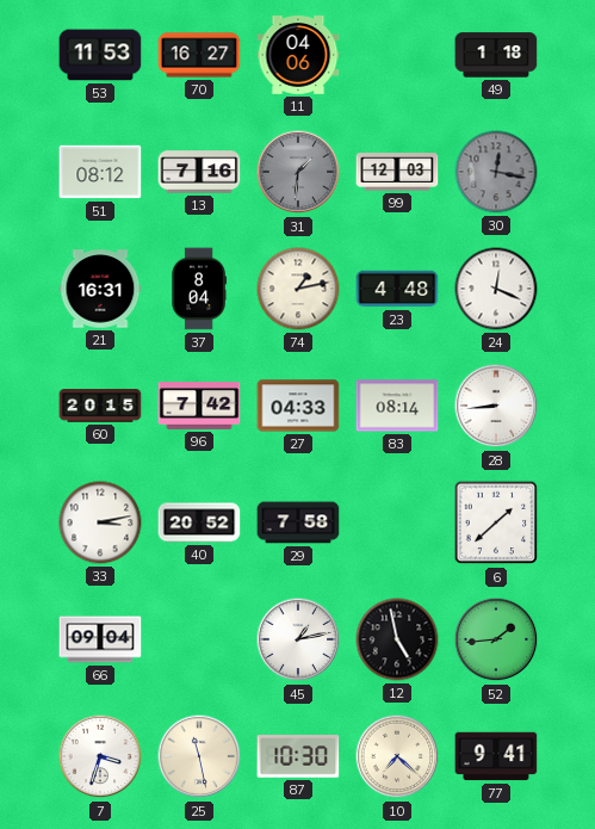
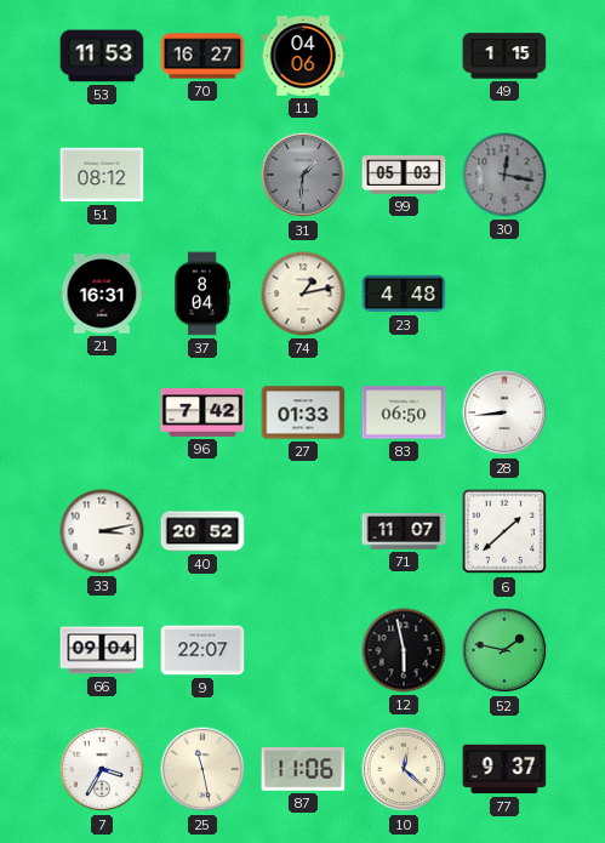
49: 1:18 -> 1:15 (504, 56)
13: 7:16 -> none (199, 172)
99: 12:03 -> 05:03 (404, 175)
24: 12:19 -> none (496, 289)
60: 20:15 -> none (100, 406)
27: 04:33 -> 01:33 (303, 412)
83: 08:14 -> 06:50 (404, 412)
29: 7:58 -> none (298, 522)
71: none -> 11:07 (404, 531)
9: none -> 22:07 (202, 650)
45: 1:13 -> none (298, 639)
12: 4:58 -> 5:58 (404, 650)
52: 1:44 -> 1:47 (504, 650)
7: 3:33 -> 3:35 (102, 769)
87: 10:30 -> 11:06 (303, 769)
10: 7:22 -> 12:22 (404, 769)
77: 9:41 -> 9:37 (504, 769)
